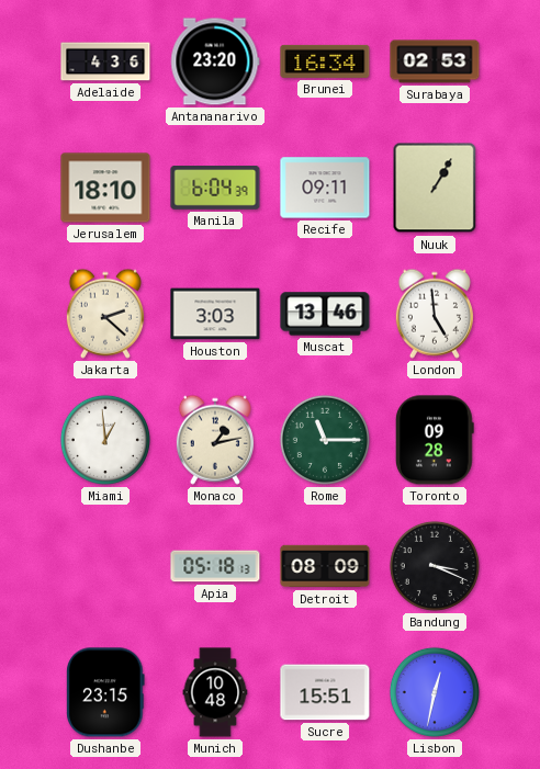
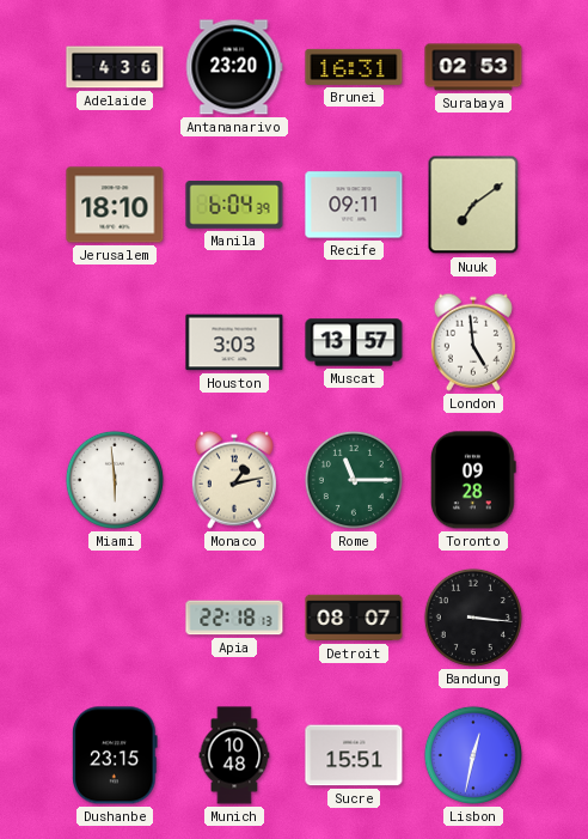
Brunei: 16:34 -> 16:31 (354, 67)
Nuuk: 1:05 -> 7:09 (473, 205)
Jakarta: 2:22 -> none (105, 314)
Muscat: 13:46 -> 13:57 (354, 342)
Miami: 12:59 -> 5:59 (115, 480)
Apia: 05:18 -> 22:18 (234, 618)
Detroit: 08:09 -> 08:07 (354, 618)
Bandung: 3:19 -> 3:16 (473, 618)
